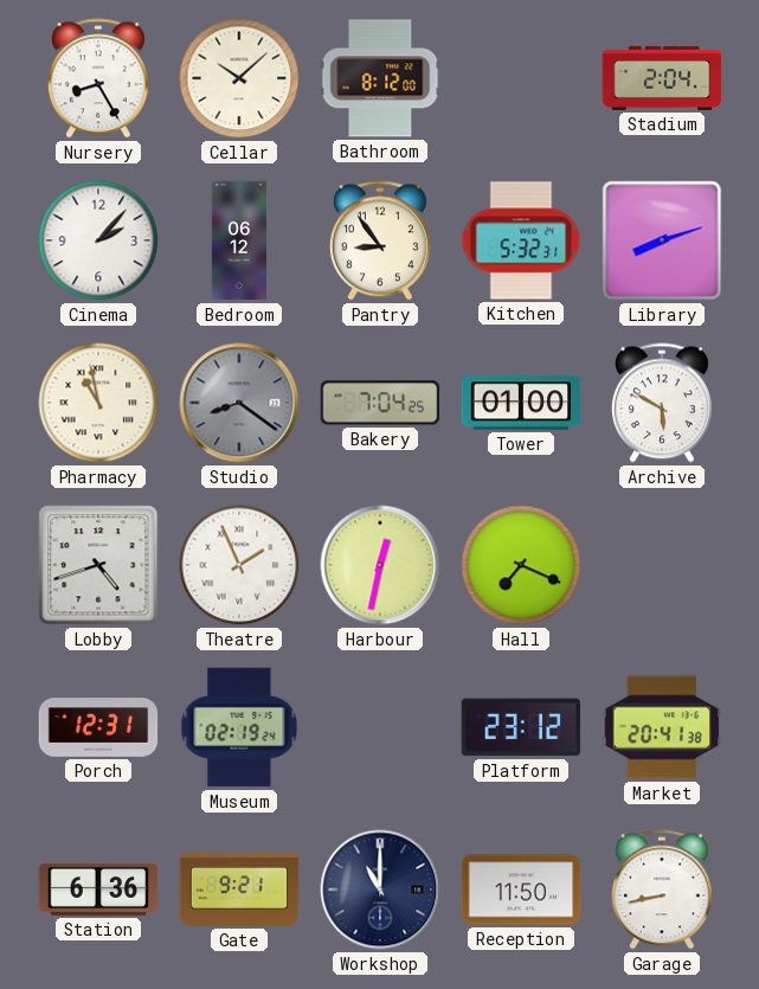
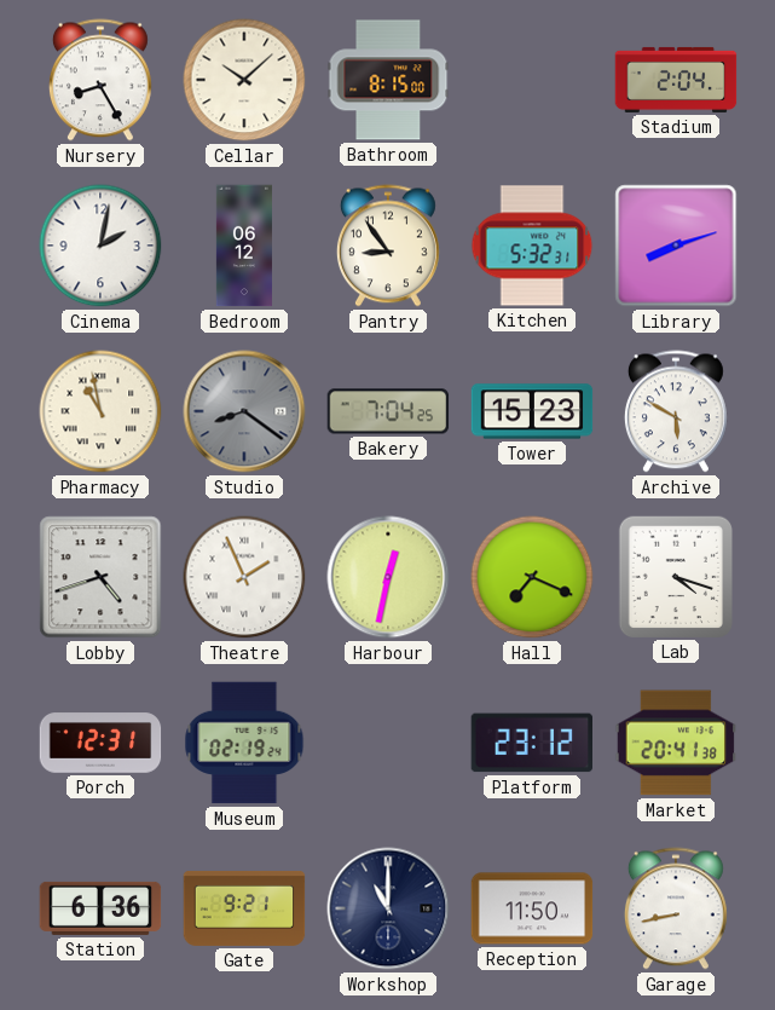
Bathroom: 8:12 -> 8:15 (388, 80)
Cinema: 2:07 -> 2:02 (100, 246)
Tower: 01:00 -> 15:23 (532, 411)
Lab: none -> 4:18 (675, 576)
